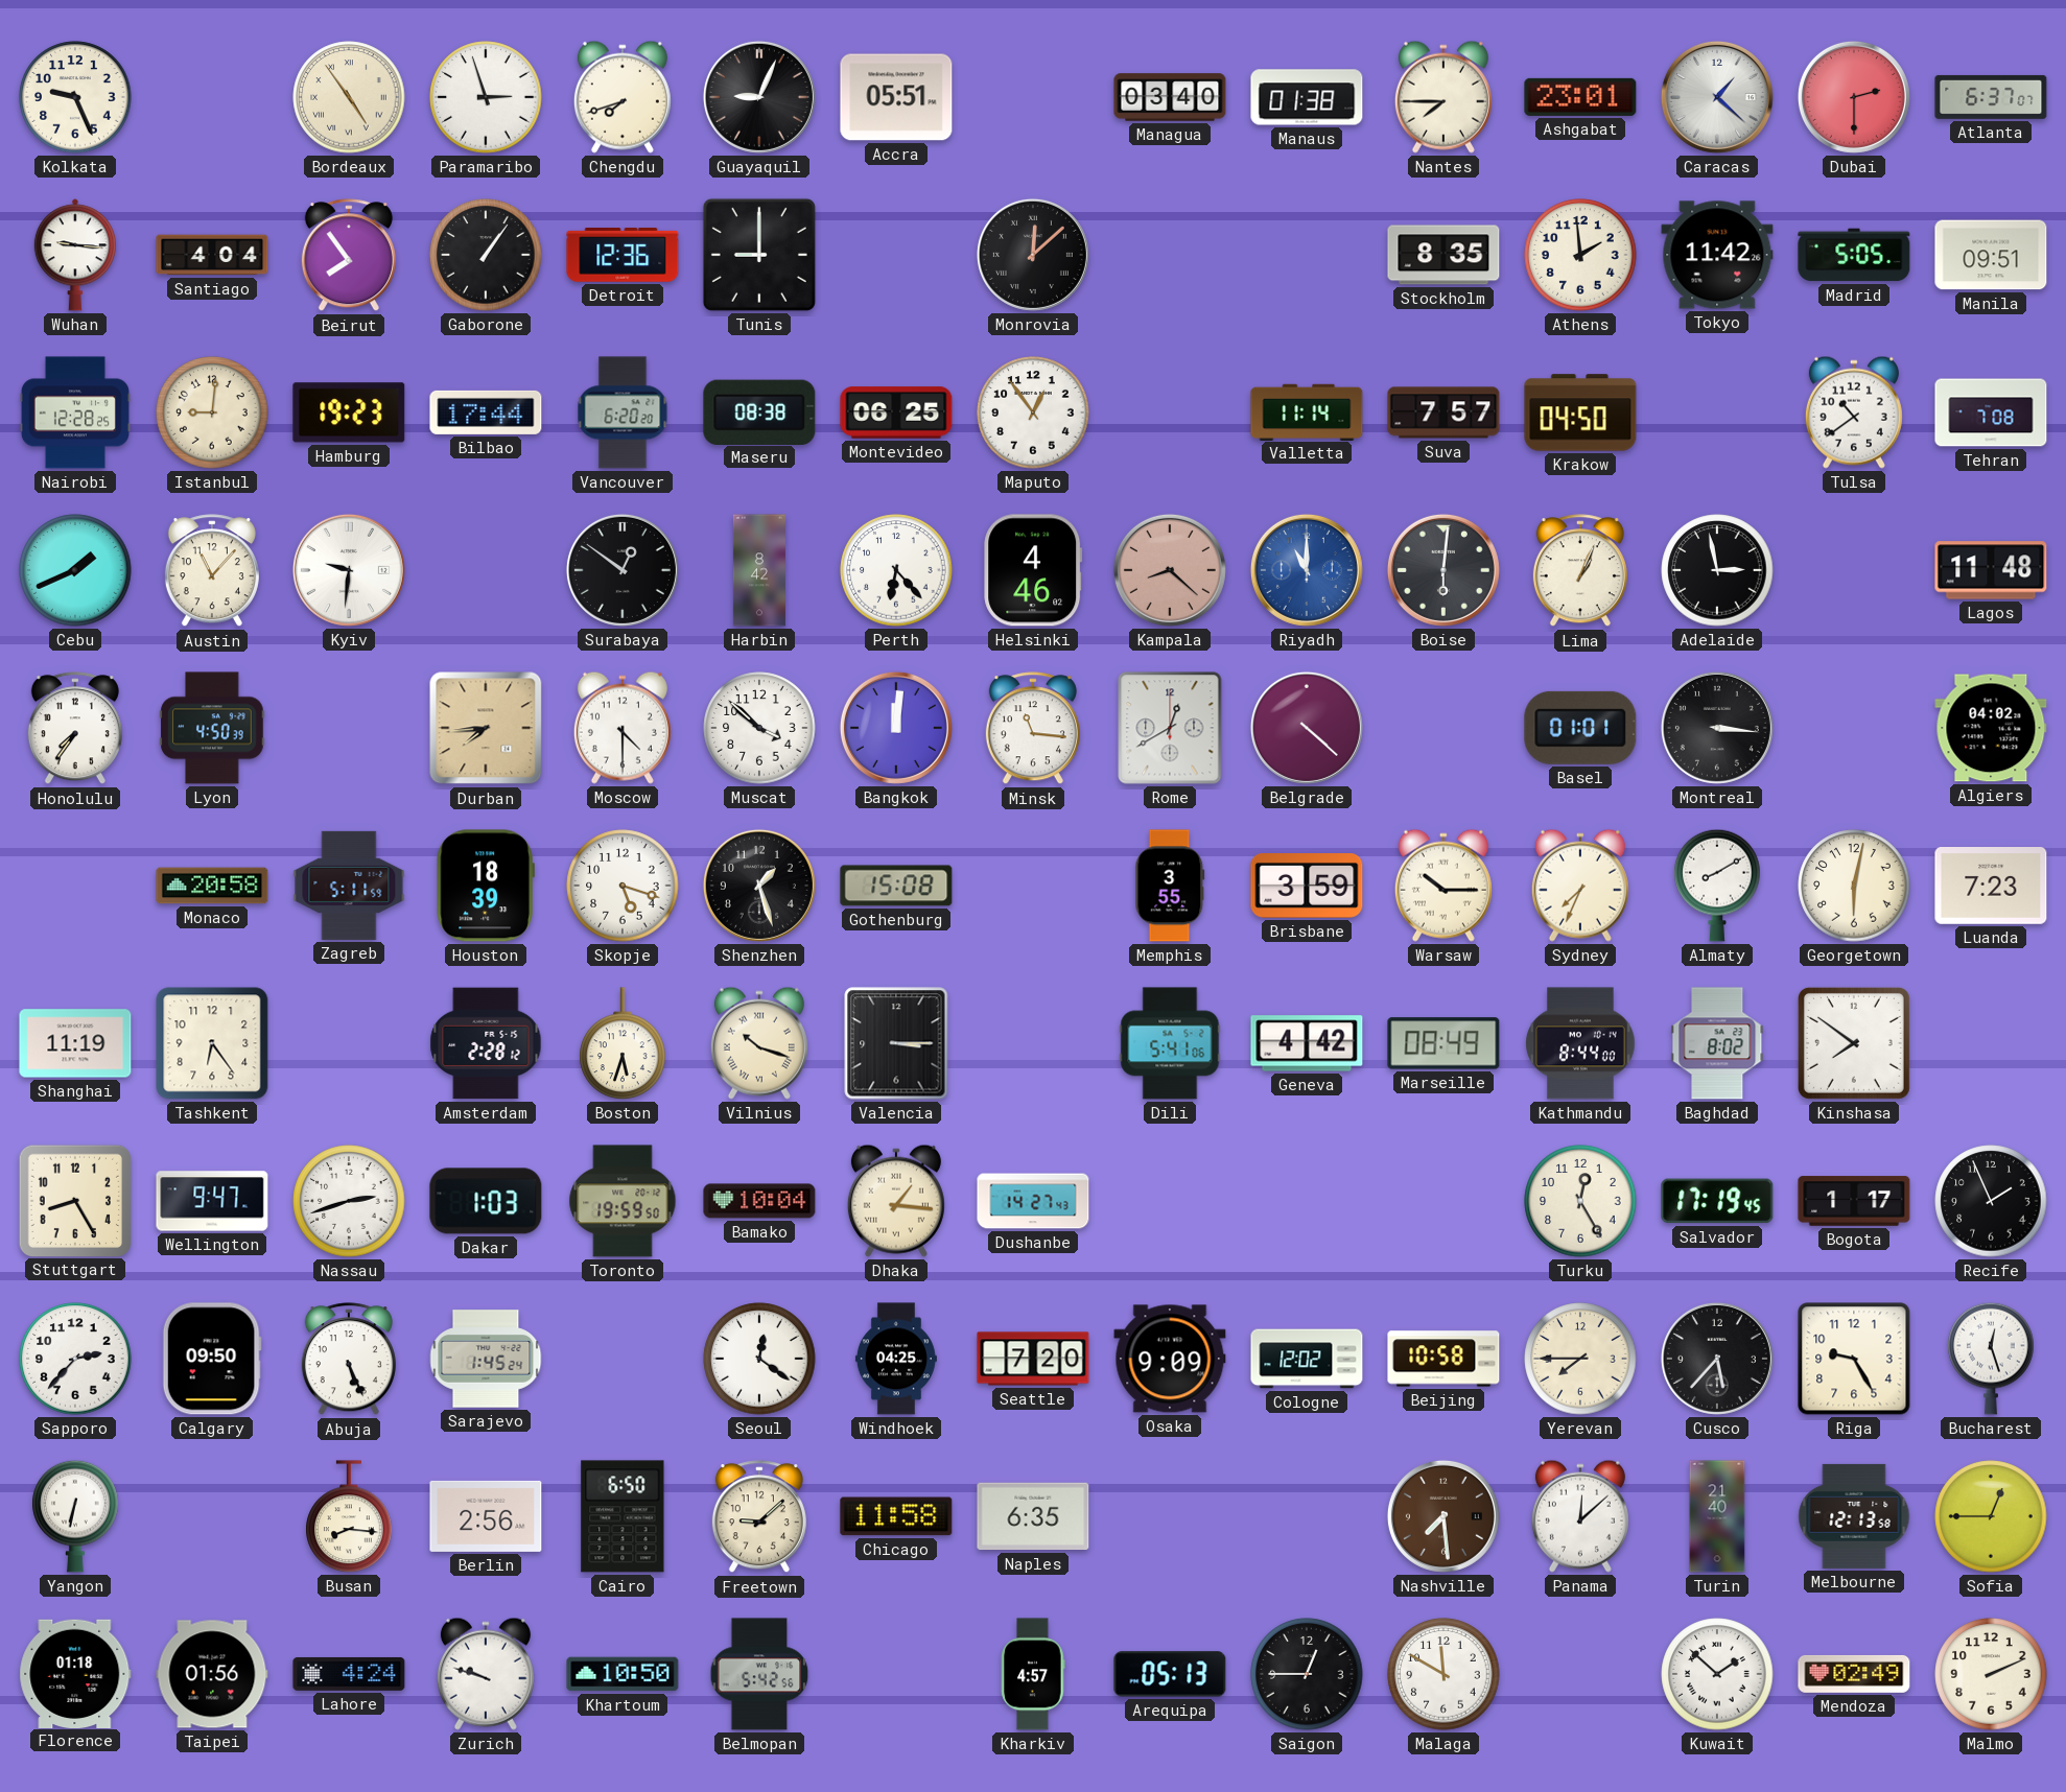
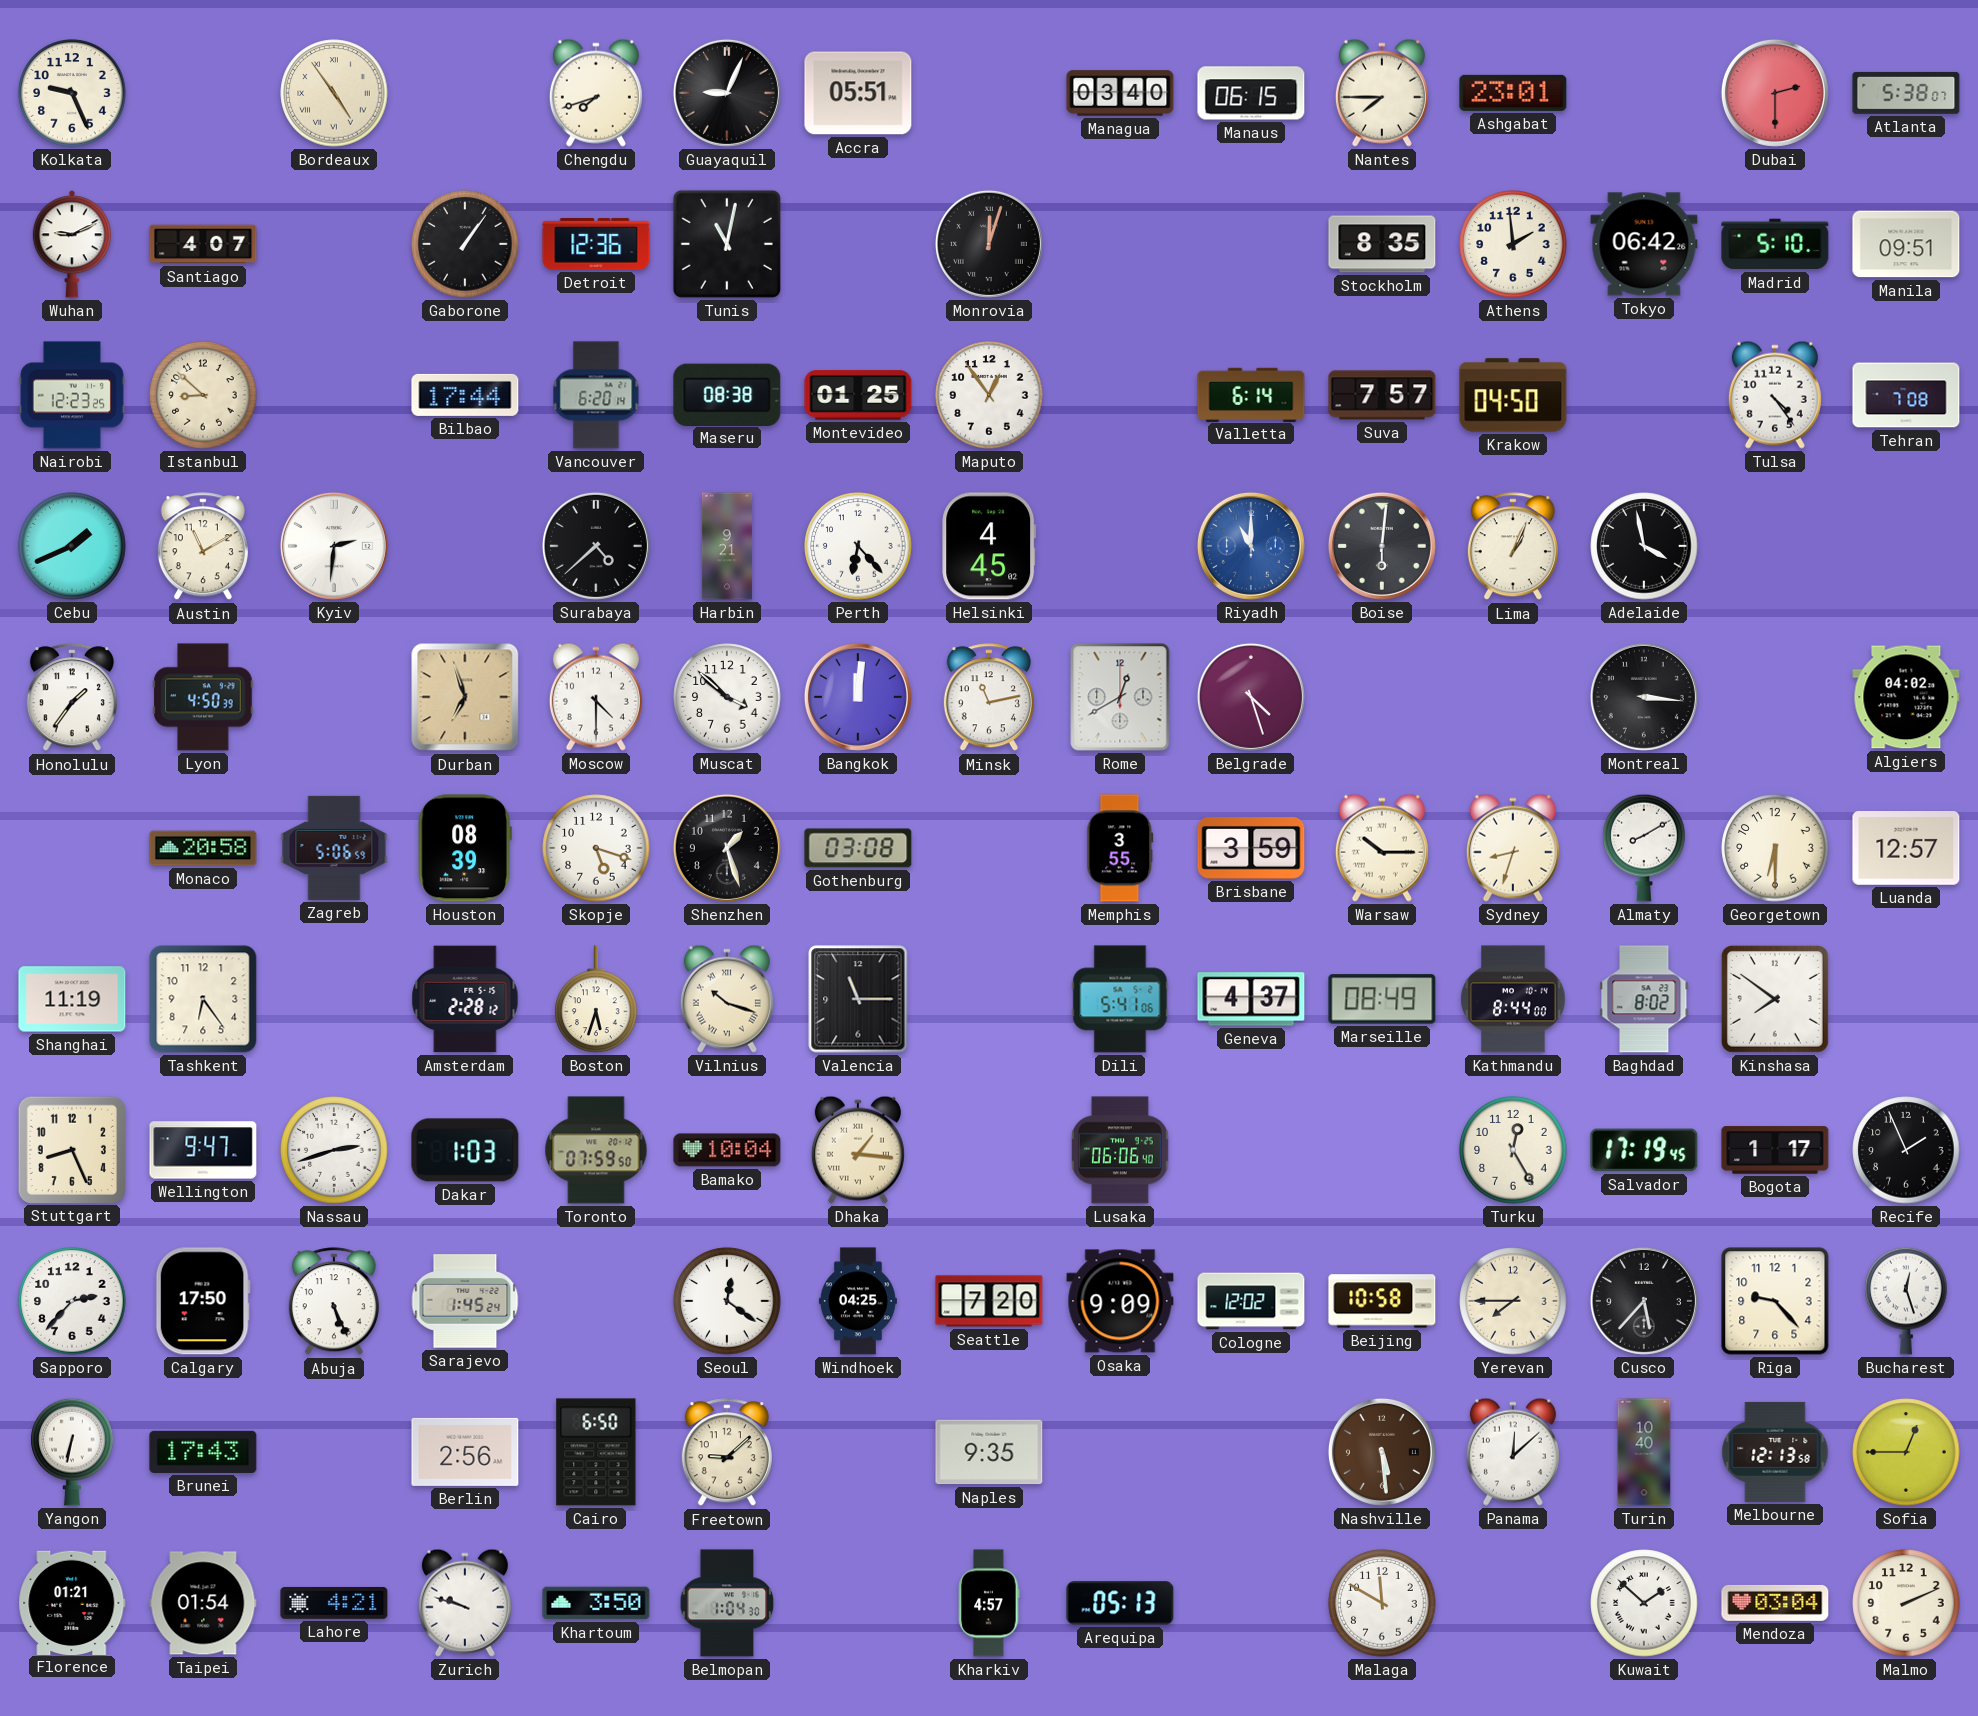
Paramaribo: 2:57 -> none (486, 97)
Manaus: 01:38 -> 06:15 (1251, 93)
Caracas: 1:22 -> none (1717, 97)
Atlanta: 6:37 -> 5:38 (1906, 93)
Wuhan: 9:16 -> 9:11 (72, 244)
Santiago: 4:04 -> 4:07 (203, 244)
Beirut: 7:54 -> none (349, 256)
Tunis: 9:00 -> 11:02 (727, 244)
Monrovia: 12:08 -> 12:03 (989, 244)
Tokyo: 11:42 -> 06:42 (1644, 244)
Madrid: 5:05 -> 5:10 (1775, 244)
Nairobi: 12:28 -> 12:23 (72, 395)
Istanbul: 9:01 -> 8:52 (203, 395)
Hamburg: 19:23 -> none (349, 412)
Vancouver: 6:20:20 -> 6:20:14 (596, 395)
Montevideo: 06:25 -> 01:25 (858, 395)
Valletta: 11:14 -> 6:14 (1251, 394)
Tulsa: 10:39 -> 4:24 (1775, 395)
Austin: 11:07 -> 11:10 (203, 547)
Kyiv: 9:31 -> 2:31 (334, 546)
Surabaya: 12:51 -> 4:38 (596, 546)
Harbin: 8:42 -> 9:21 (727, 546)
Helsinki: 4:46 -> 4:45 (989, 546)
Kampala: 8:22 -> none (1170, 570)
Adelaide: 2:58 -> 3:58 (1644, 546)
Lagos: 11:48 -> none (1991, 570)
Honolulu: 7:36 -> 1:36 (72, 698)
Durban: 7:44 -> 6:57 (465, 697)
Minsk: 11:16 -> 11:13 (989, 698)
Belgrade: 4:22 -> 4:27 (1251, 697)
Basel: 01:01 -> none (1580, 728)
Zagreb: 5:11 -> 5:06 (334, 848)
Houston: 18:39 -> 08:39 (465, 848)
Gothenburg: 15:08 -> 03:08 (858, 848)
Sydney: 7:34 -> 8:33 (1513, 848)
Georgetown: 6:02 -> 6:30 (1775, 848)
Luanda: 7:23 -> 12:57 (1906, 849)
Valencia: 3:15 -> 11:15 (858, 999)
Geneva: 4:42 -> 4:37 (1251, 999)
Stuttgart: 8:25 -> 8:26 (71, 1149)
Toronto: 19:59 -> 07:59 (596, 1150)
Dushanbe: 14:27 -> none (1033, 1201)
Lusaka: none -> 06:06 (1120, 1150)
Calgary: 09:50 -> 17:50 (203, 1301)
Riga: 9:25 -> 9:23 (1775, 1301)
Brunei: none -> 17:43 (203, 1452)
Busan: 8:16 -> none (349, 1516)
Chicago: 11:58 -> none (896, 1516)
Naples: 6:35 -> 9:35 (989, 1452)
Nashville: 7:29 -> 5:29 (1382, 1452)
Turin: 21:40 -> 10:40 (1644, 1452)
Florence: 01:18 -> 01:21 (72, 1602)
Taipei: 01:56 -> 01:54 (203, 1603)
Lahore: 4:24 -> 4:21 (334, 1603)
Khartoum: 10:50 -> 3:50 (596, 1603)
Belmopan: 5:42 -> 1:04 (727, 1603)
Saigon: 12:45 -> none (1307, 1674)
Mendoza: 02:49 -> 03:04 (1775, 1603)
